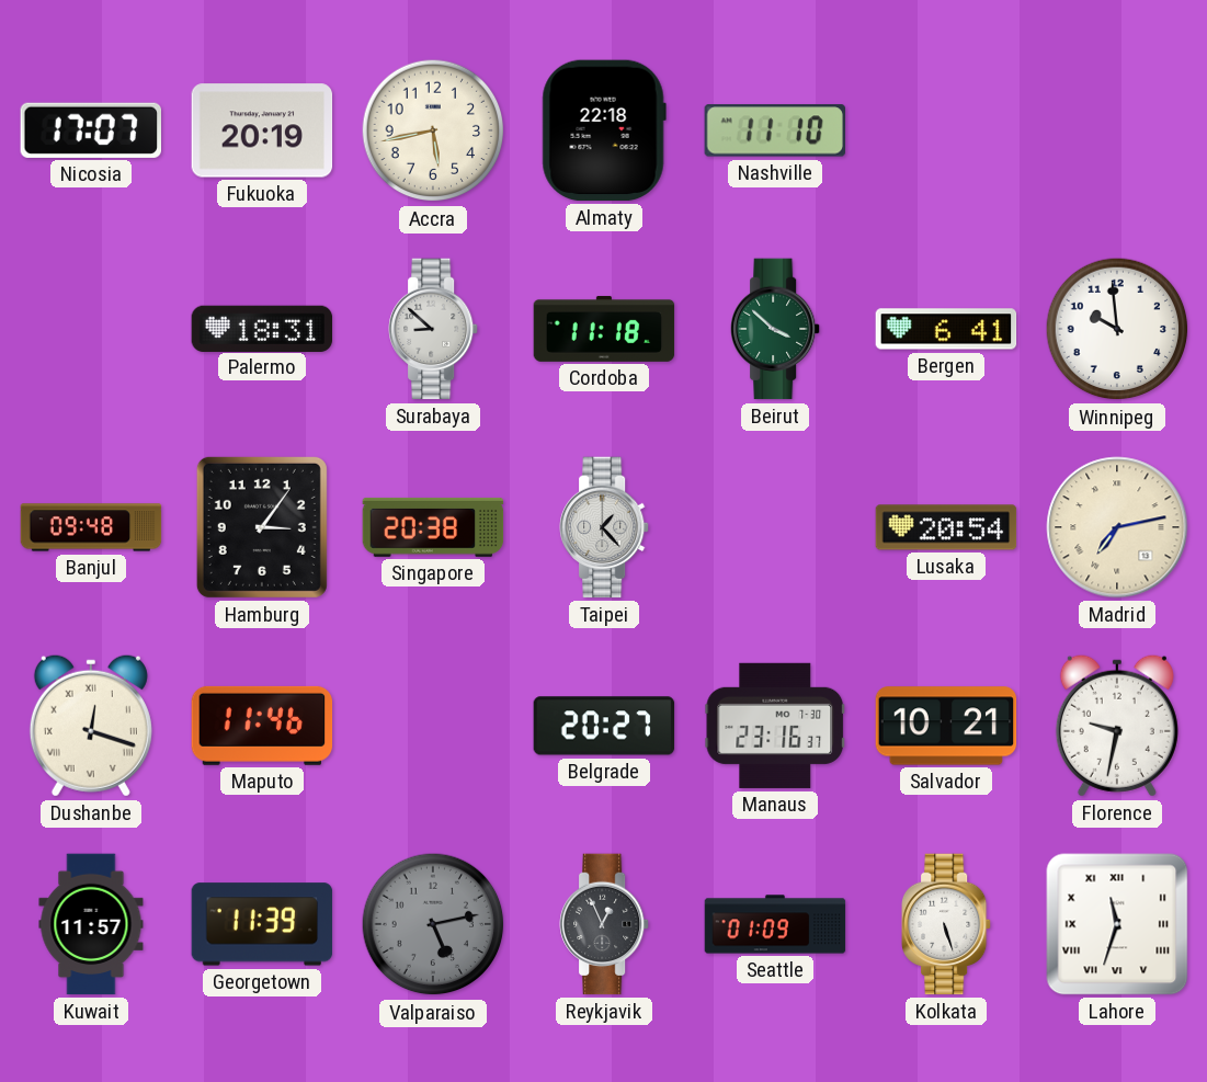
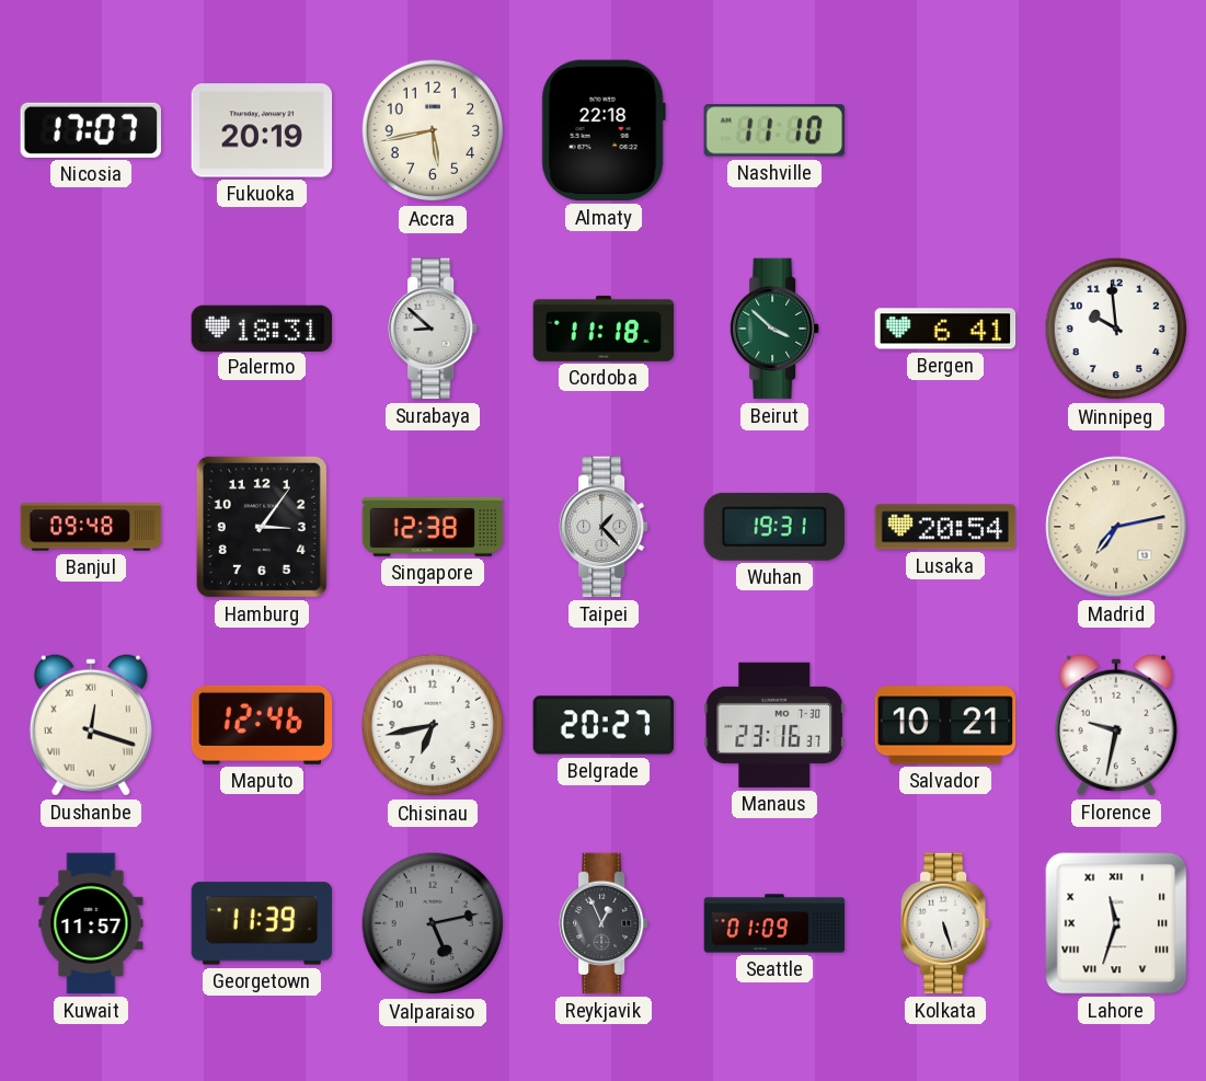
Singapore: 20:38 -> 12:38 (433, 527)
Wuhan: none -> 19:31 (774, 527)
Maputo: 11:46 -> 12:46 (262, 725)
Chisinau: none -> 6:43 (433, 725)
